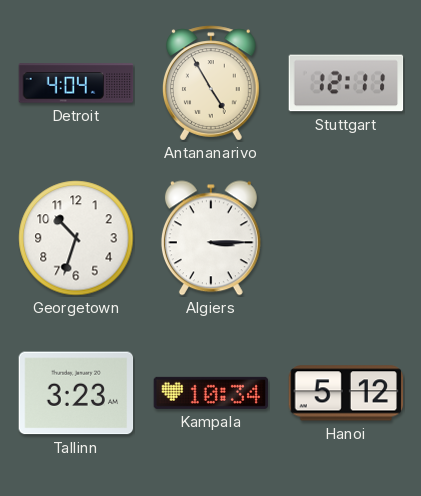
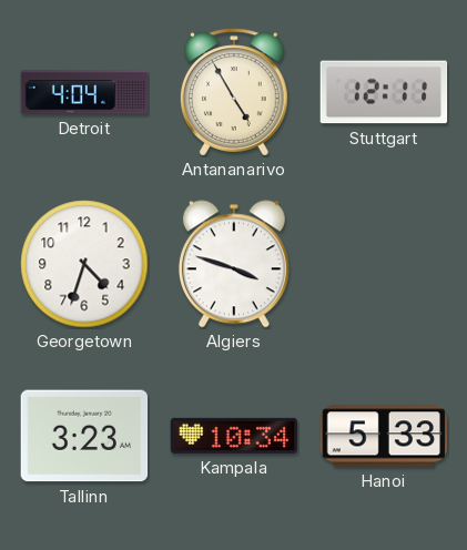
Georgetown: 10:33 -> 4:33 (84, 264)
Algiers: 3:15 -> 3:48 (234, 264)
Hanoi: 5:12 -> 5:33 (384, 436)
